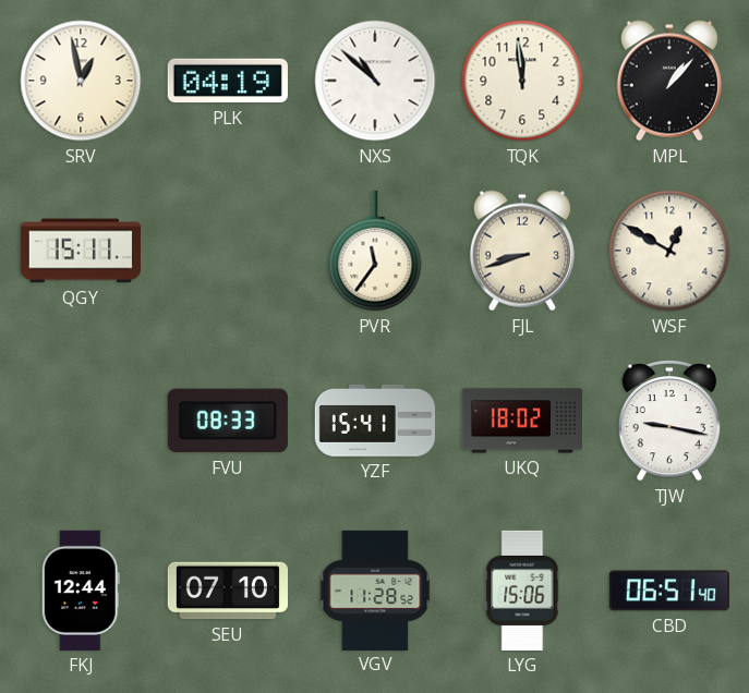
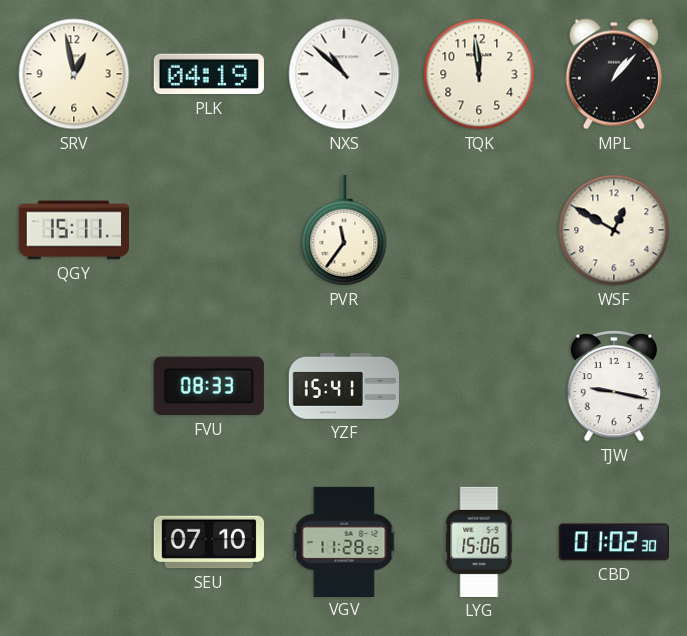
FJL: 8:42 -> none (522, 251)
UKQ: 18:02 -> none (521, 421)
FKJ: 12:44 -> none (81, 591)
CBD: 06:51 -> 01:02 (614, 542)
